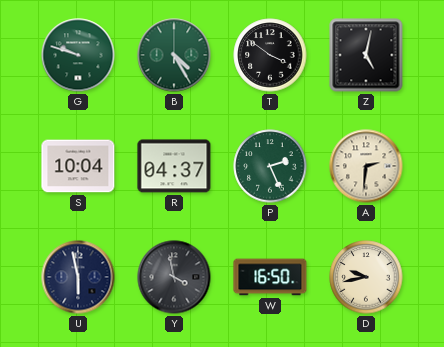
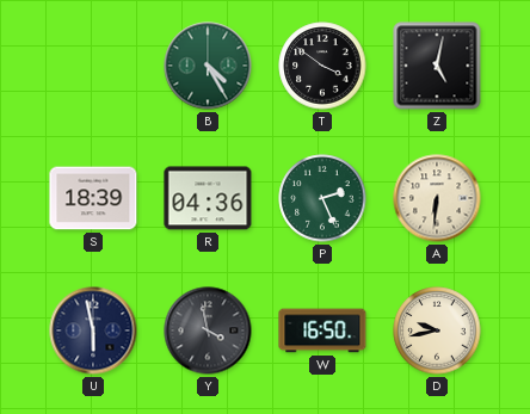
G: 9:48 -> none (78, 55)
S: 10:04 -> 18:39 (93, 198)
R: 04:37 -> 04:36 (208, 198)
A: 2:31 -> 6:31 (437, 198)
